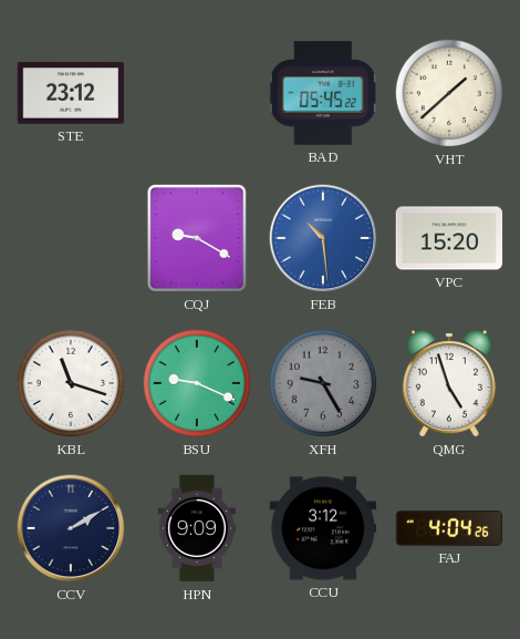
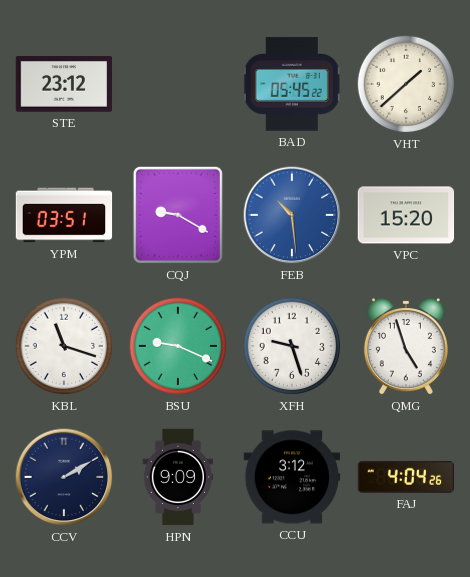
YPM: none -> 03:51 (64, 215)
XFH: 9:25 -> 9:27 (292, 346)
XFH dial: grey -> white (292, 346)
